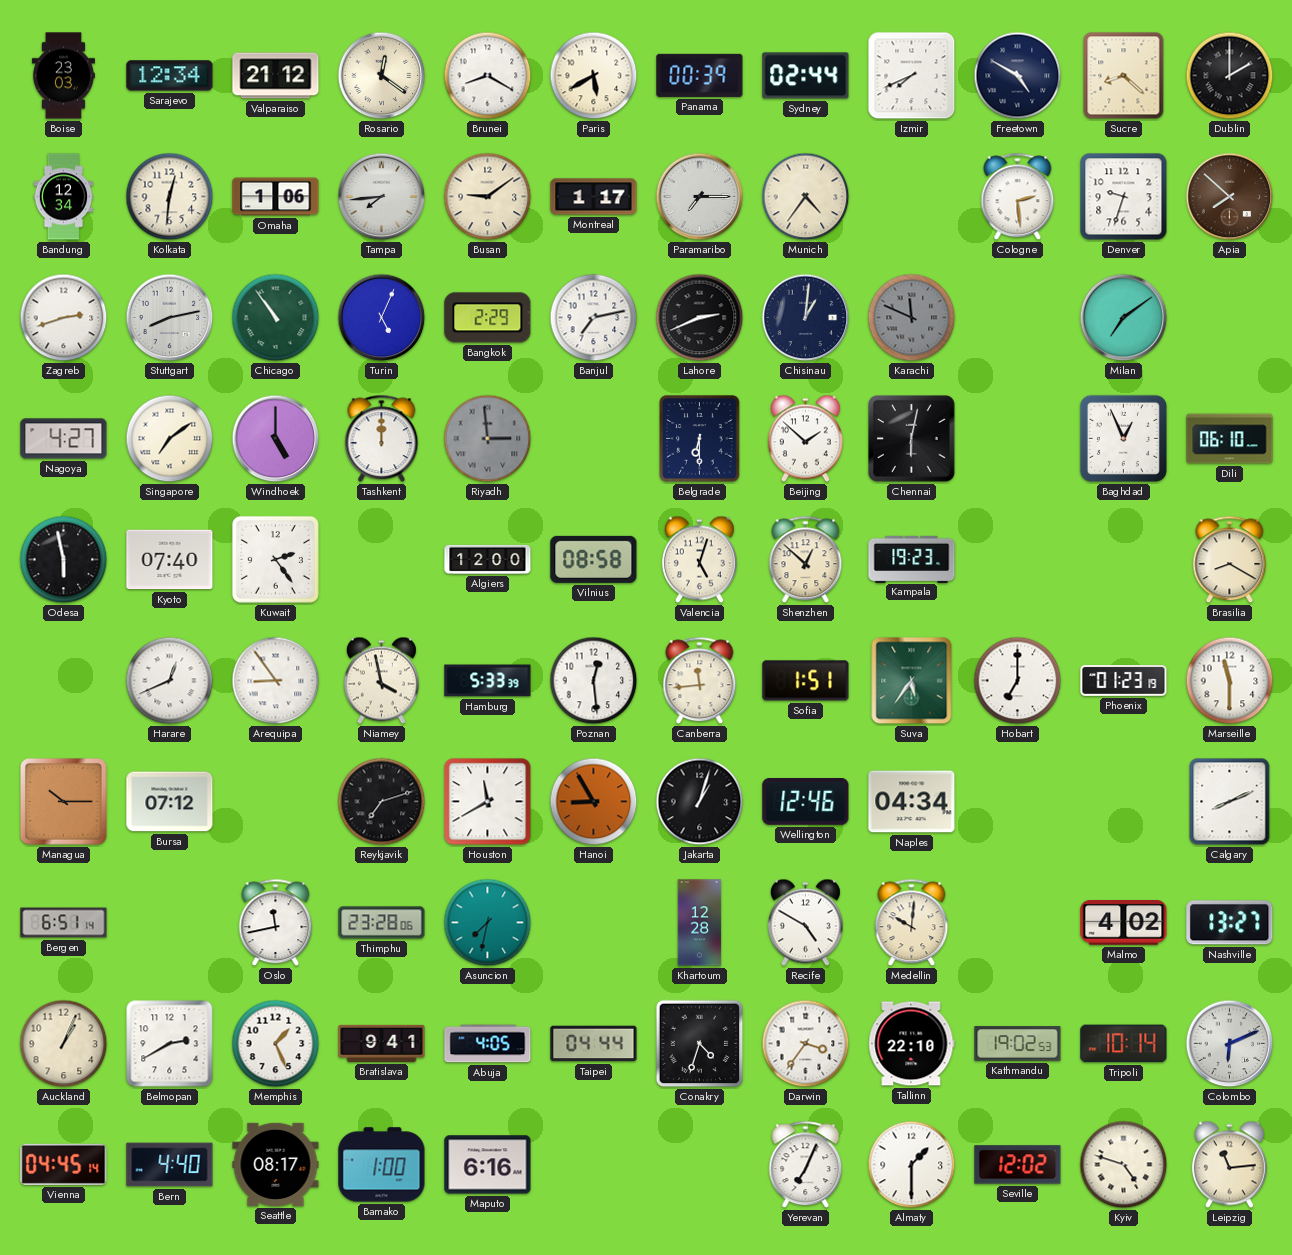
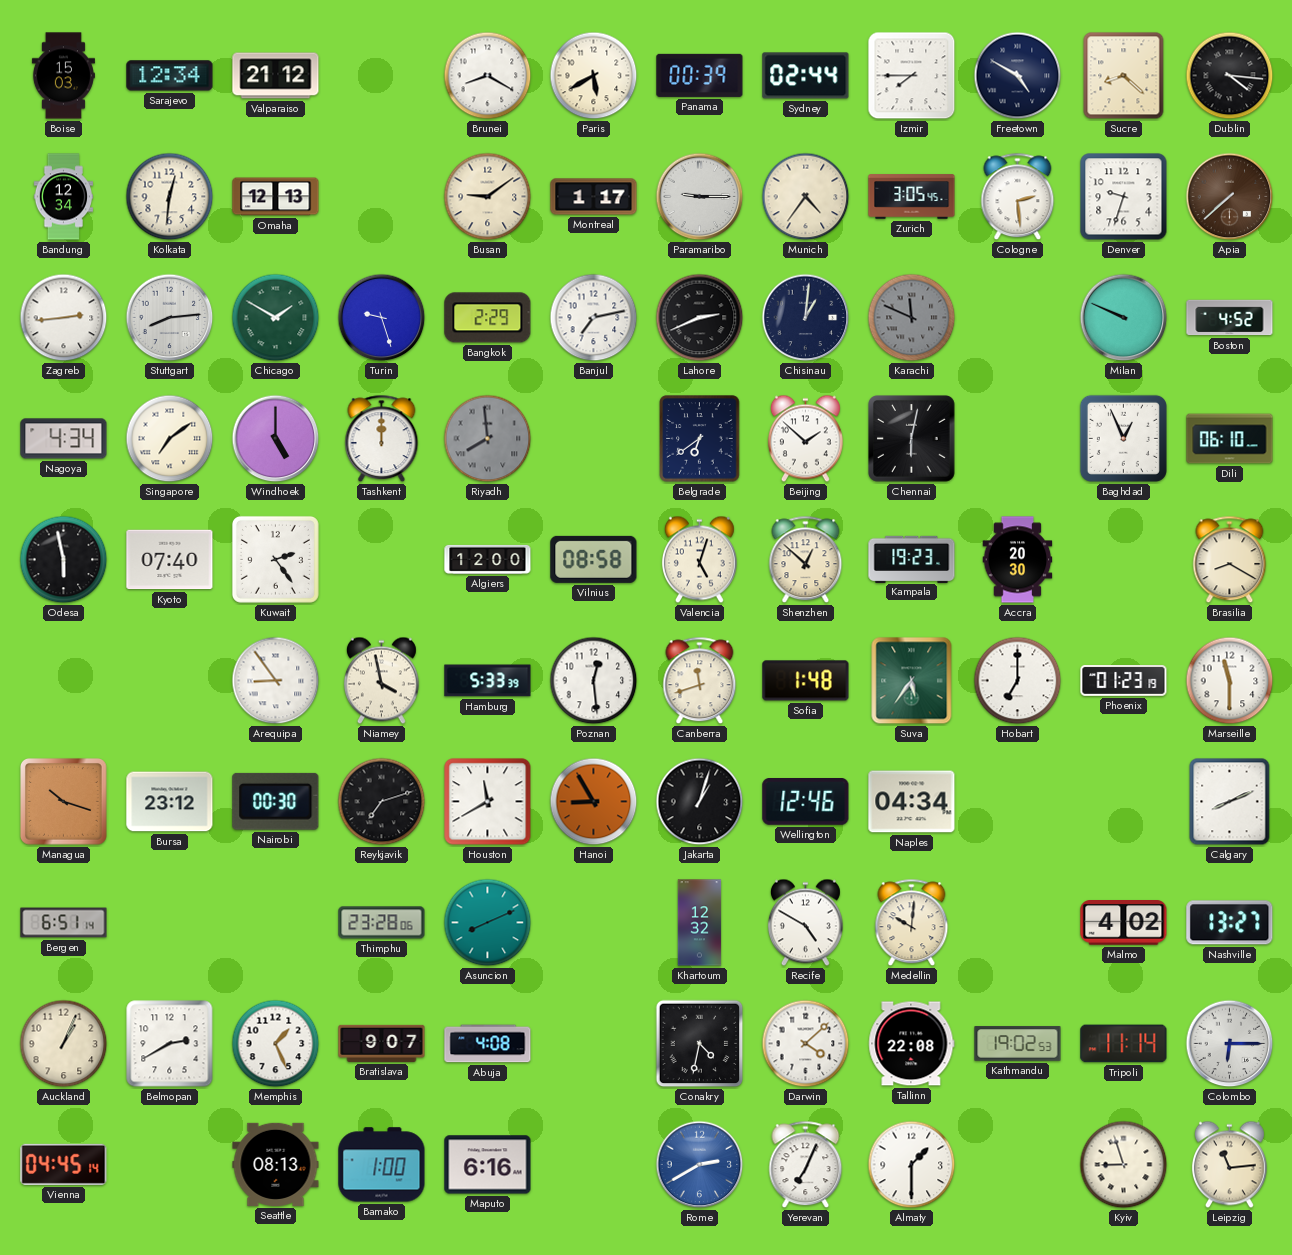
Boise: 23:03 -> 15:03 (63, 76)
Rosario: 12:21 -> none (382, 76)
Izmir: 7:41 -> 7:45 (912, 76)
Dublin: 2:00 -> 4:16 (1230, 76)
Omaha: 1:06 -> 12:13 (276, 197)
Tampa: 7:44 -> none (382, 197)
Paramaribo: 7:15 -> 9:15 (700, 197)
Zurich: none -> 3:05 (912, 197)
Apia: 7:52 -> 7:38 (1230, 197)
Zagreb: 2:42 -> 2:44 (64, 318)
Stuttgart: 8:13 -> 8:14 (170, 318)
Chicago: 10:54 -> 1:50 (276, 318)
Turin: 5:04 -> 9:27 (382, 318)
Milan: 7:09 -> 9:49 (1124, 318)
Boston: none -> 4:52 (1230, 318)
Nagoya: 4:27 -> 4:34 (64, 439)
Riyadh: 2:59 -> 7:59 (488, 439)
Belgrade: 6:30 -> 6:39 (700, 439)
Accra: none -> 20:30 (1018, 560)
Harare: 12:41 -> none (170, 681)
Canberra: 11:44 -> 11:42 (700, 681)
Sofia: 1:51 -> 1:48 (806, 681)
Managua: 10:15 -> 10:18 (64, 802)
Bursa: 07:12 -> 23:12 (170, 802)
Nairobi: none -> 00:30 (276, 801)
Oslo: 11:43 -> none (276, 923)
Asuncion: 7:32 -> 8:11 (488, 923)
Khartoum: 12:28 -> 12:32 (700, 923)
Bratislava: 9:41 -> 9:07 (382, 1043)
Abuja: 4:05 -> 4:08 (488, 1044)
Taipei: 04:44 -> none (594, 1044)
Conakry: 4:33 -> 4:32 (700, 1044)
Darwin: 3:36 -> 4:08 (806, 1044)
Tallinn: 22:10 -> 22:08 (912, 1044)
Tripoli: 10:14 -> 11:14 (1124, 1044)
Colombo: 6:11 -> 6:15 (1230, 1044)
Bern: 4:40 -> none (170, 1165)
Seattle: 08:17 -> 08:13 (276, 1164)
Rome: none -> 2:40 (700, 1165)
Seville: 12:02 -> none (1018, 1165)
Kyiv: 4:48 -> 8:57 (1124, 1165)
